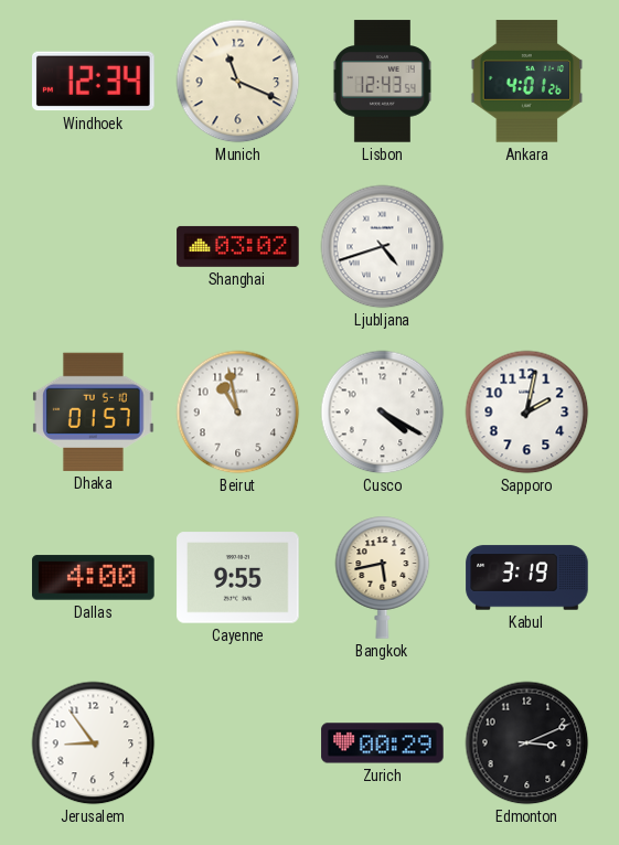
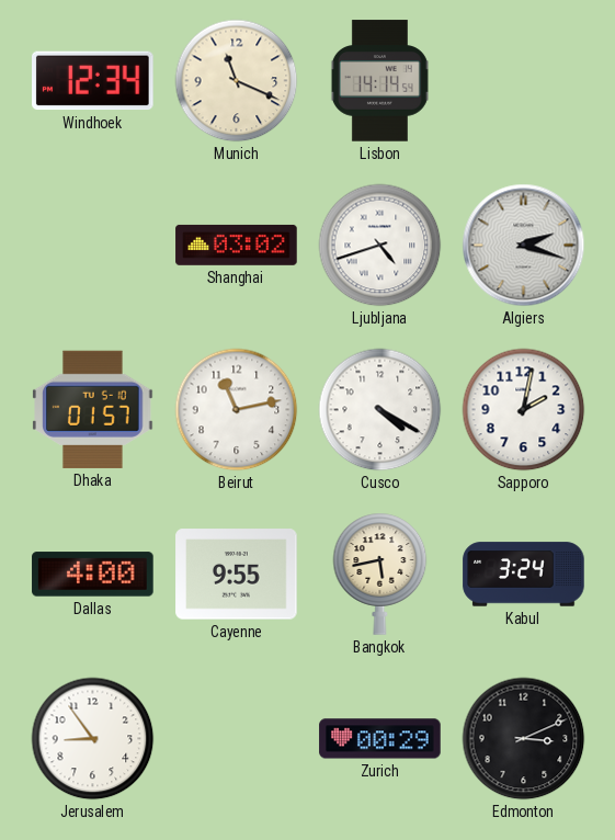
Lisbon: 12:43 -> 14:14 (379, 81)
Ankara: 4:01 -> none (527, 82)
Algiers: none -> 2:18 (524, 246)
Beirut: 10:58 -> 11:13 (237, 410)
Kabul: 3:19 -> 3:24 (524, 575)
